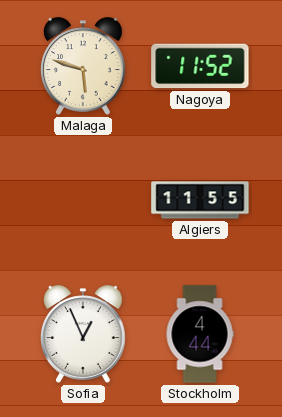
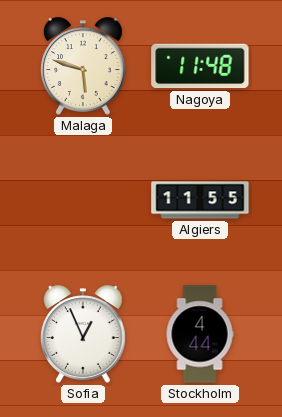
Nagoya: 11:52 -> 11:48 (200, 66)
